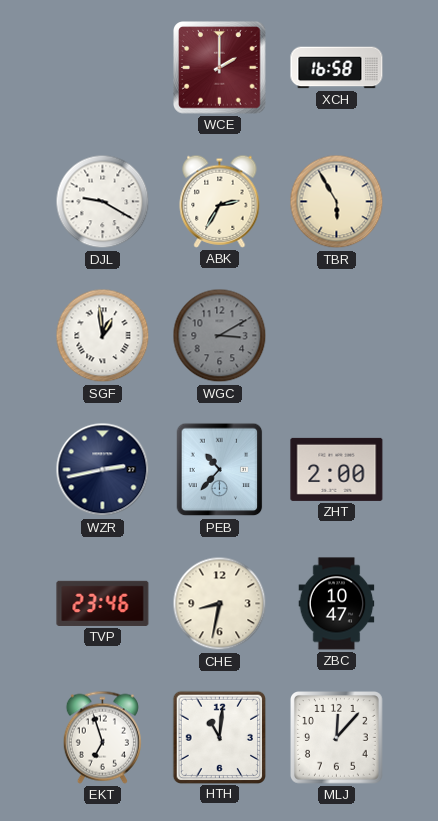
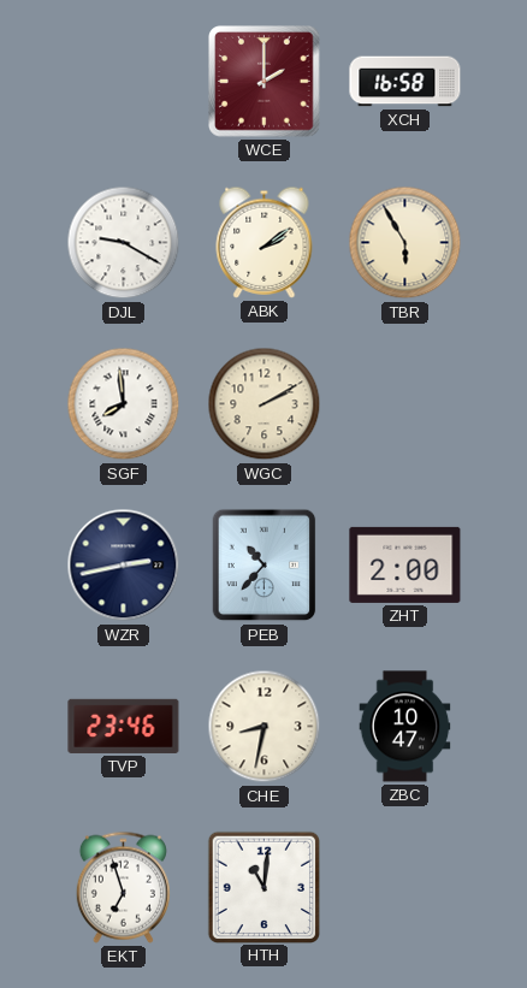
ABK: 2:35 -> 2:09 (265, 242)
SGF: 12:59 -> 7:59 (124, 404)
WGC: 3:10 -> 2:10 (265, 404)
WGC dial: grey -> cream (265, 404)
MLJ: 12:07 -> none (337, 738)
